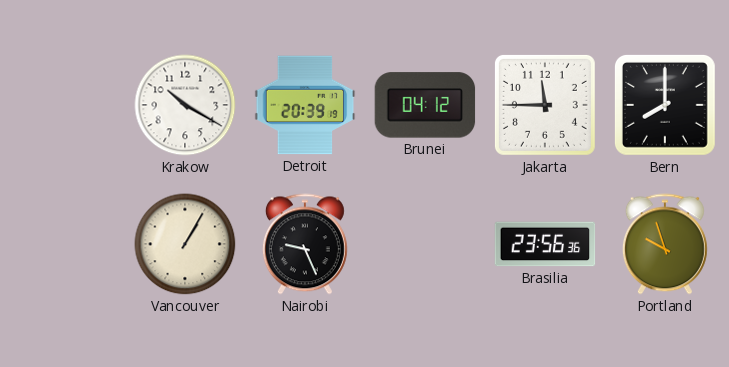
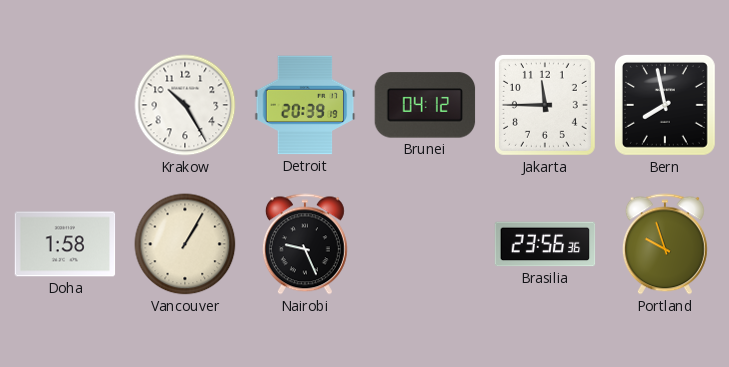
Krakow: 10:20 -> 10:25 (185, 105)
Bern: 8:00 -> 7:58 (665, 105)
Doha: none -> 1:58 (65, 244)
